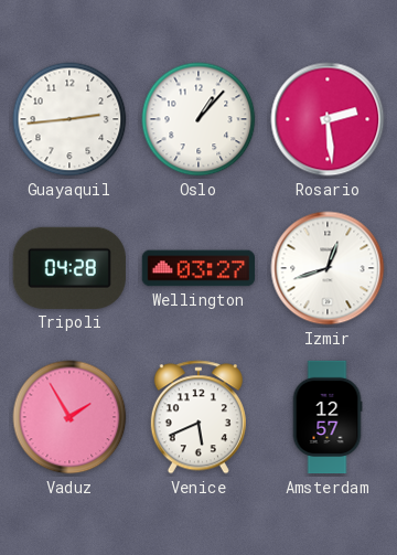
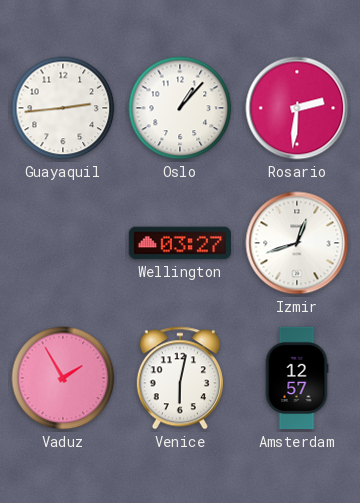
Rosario: 2:29 -> 2:31 (297, 108)
Tripoli: 04:28 -> none (69, 268)
Venice: 5:41 -> 6:02 (180, 378)
